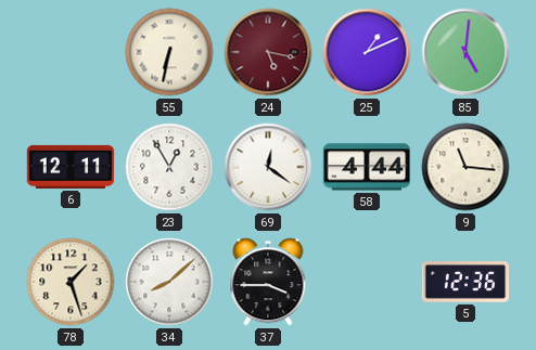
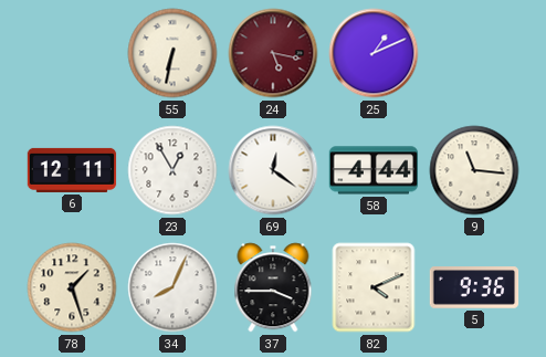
85: 5:01 -> none (465, 52)
34: 8:08 -> 8:04 (172, 287)
82: none -> 4:11 (374, 287)
5: 12:36 -> 9:36 (474, 287)
